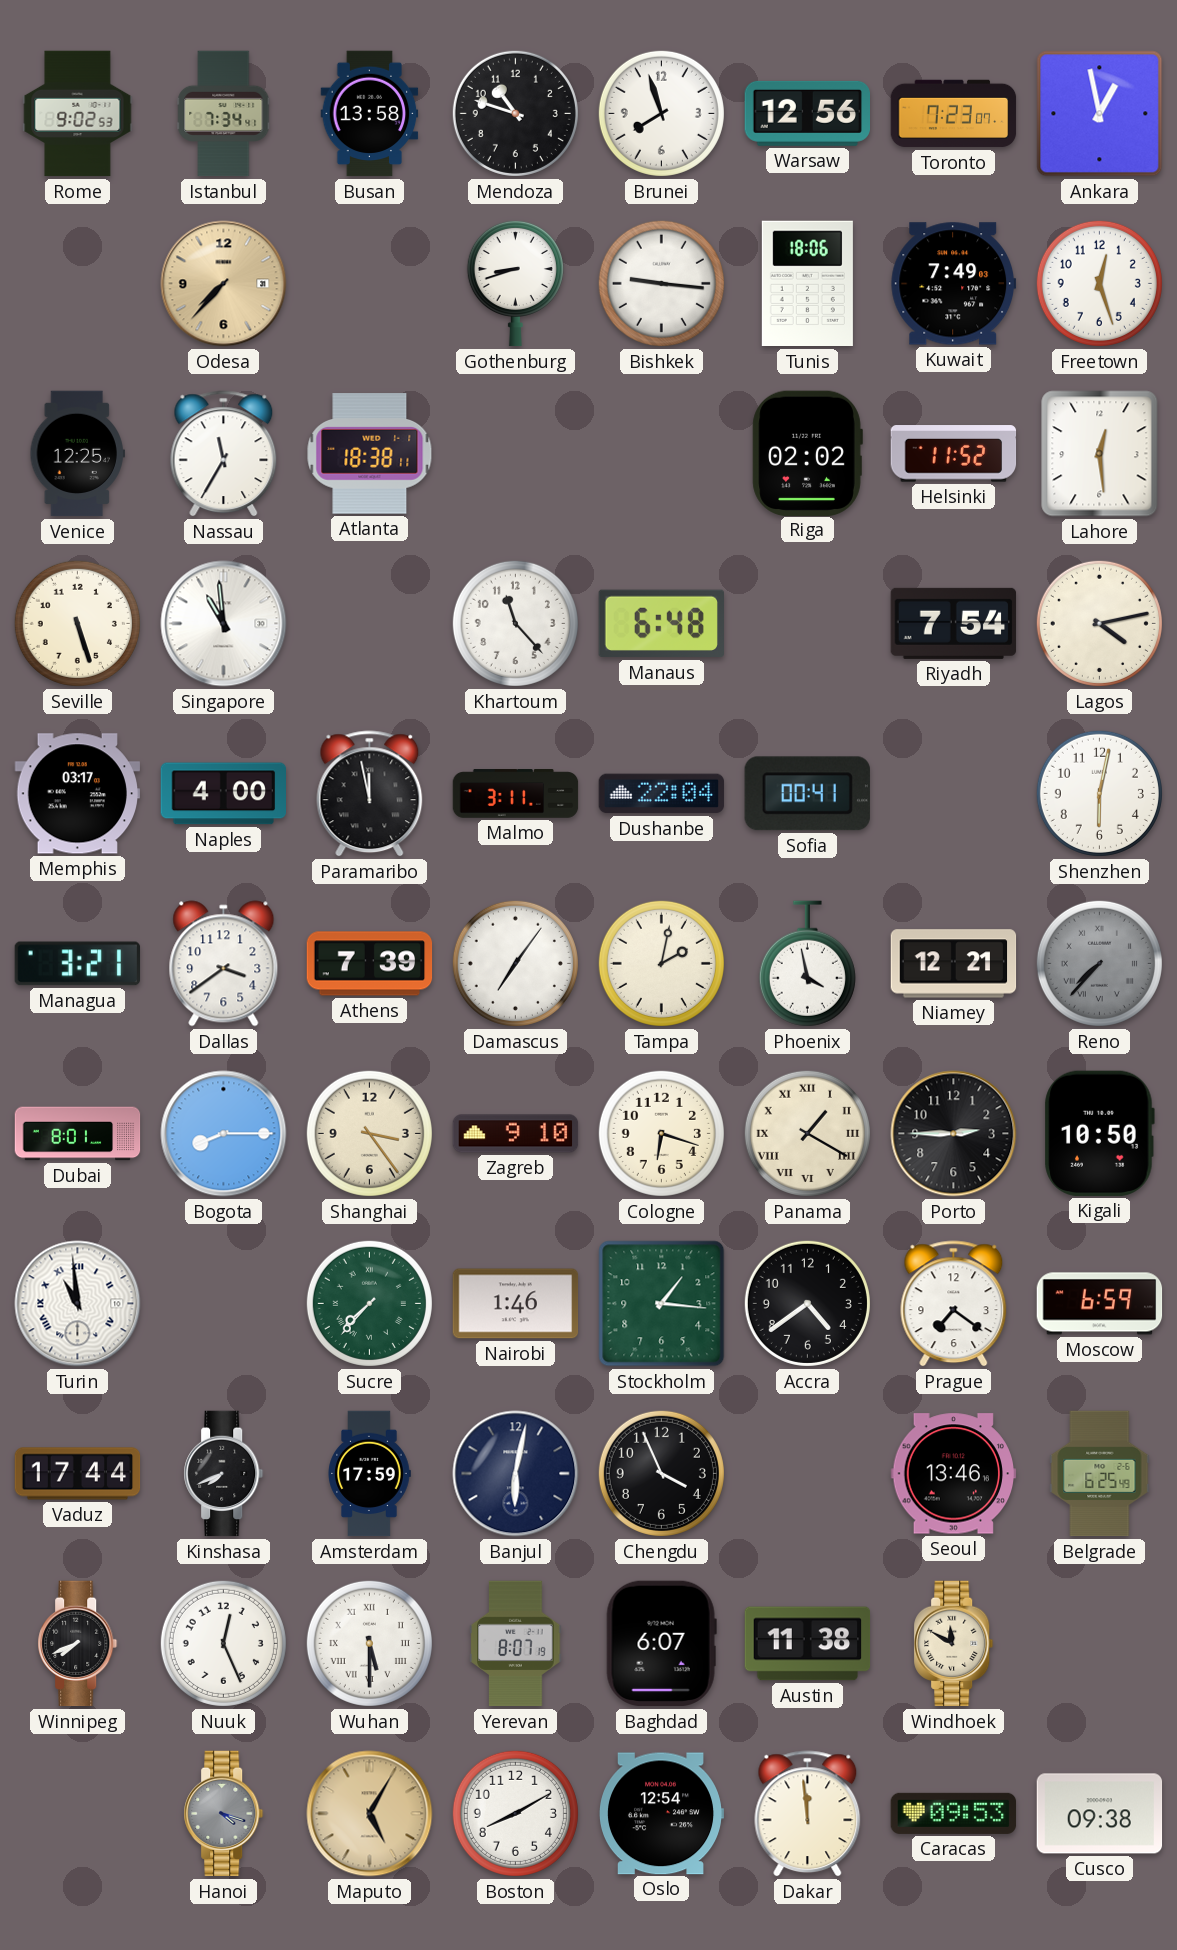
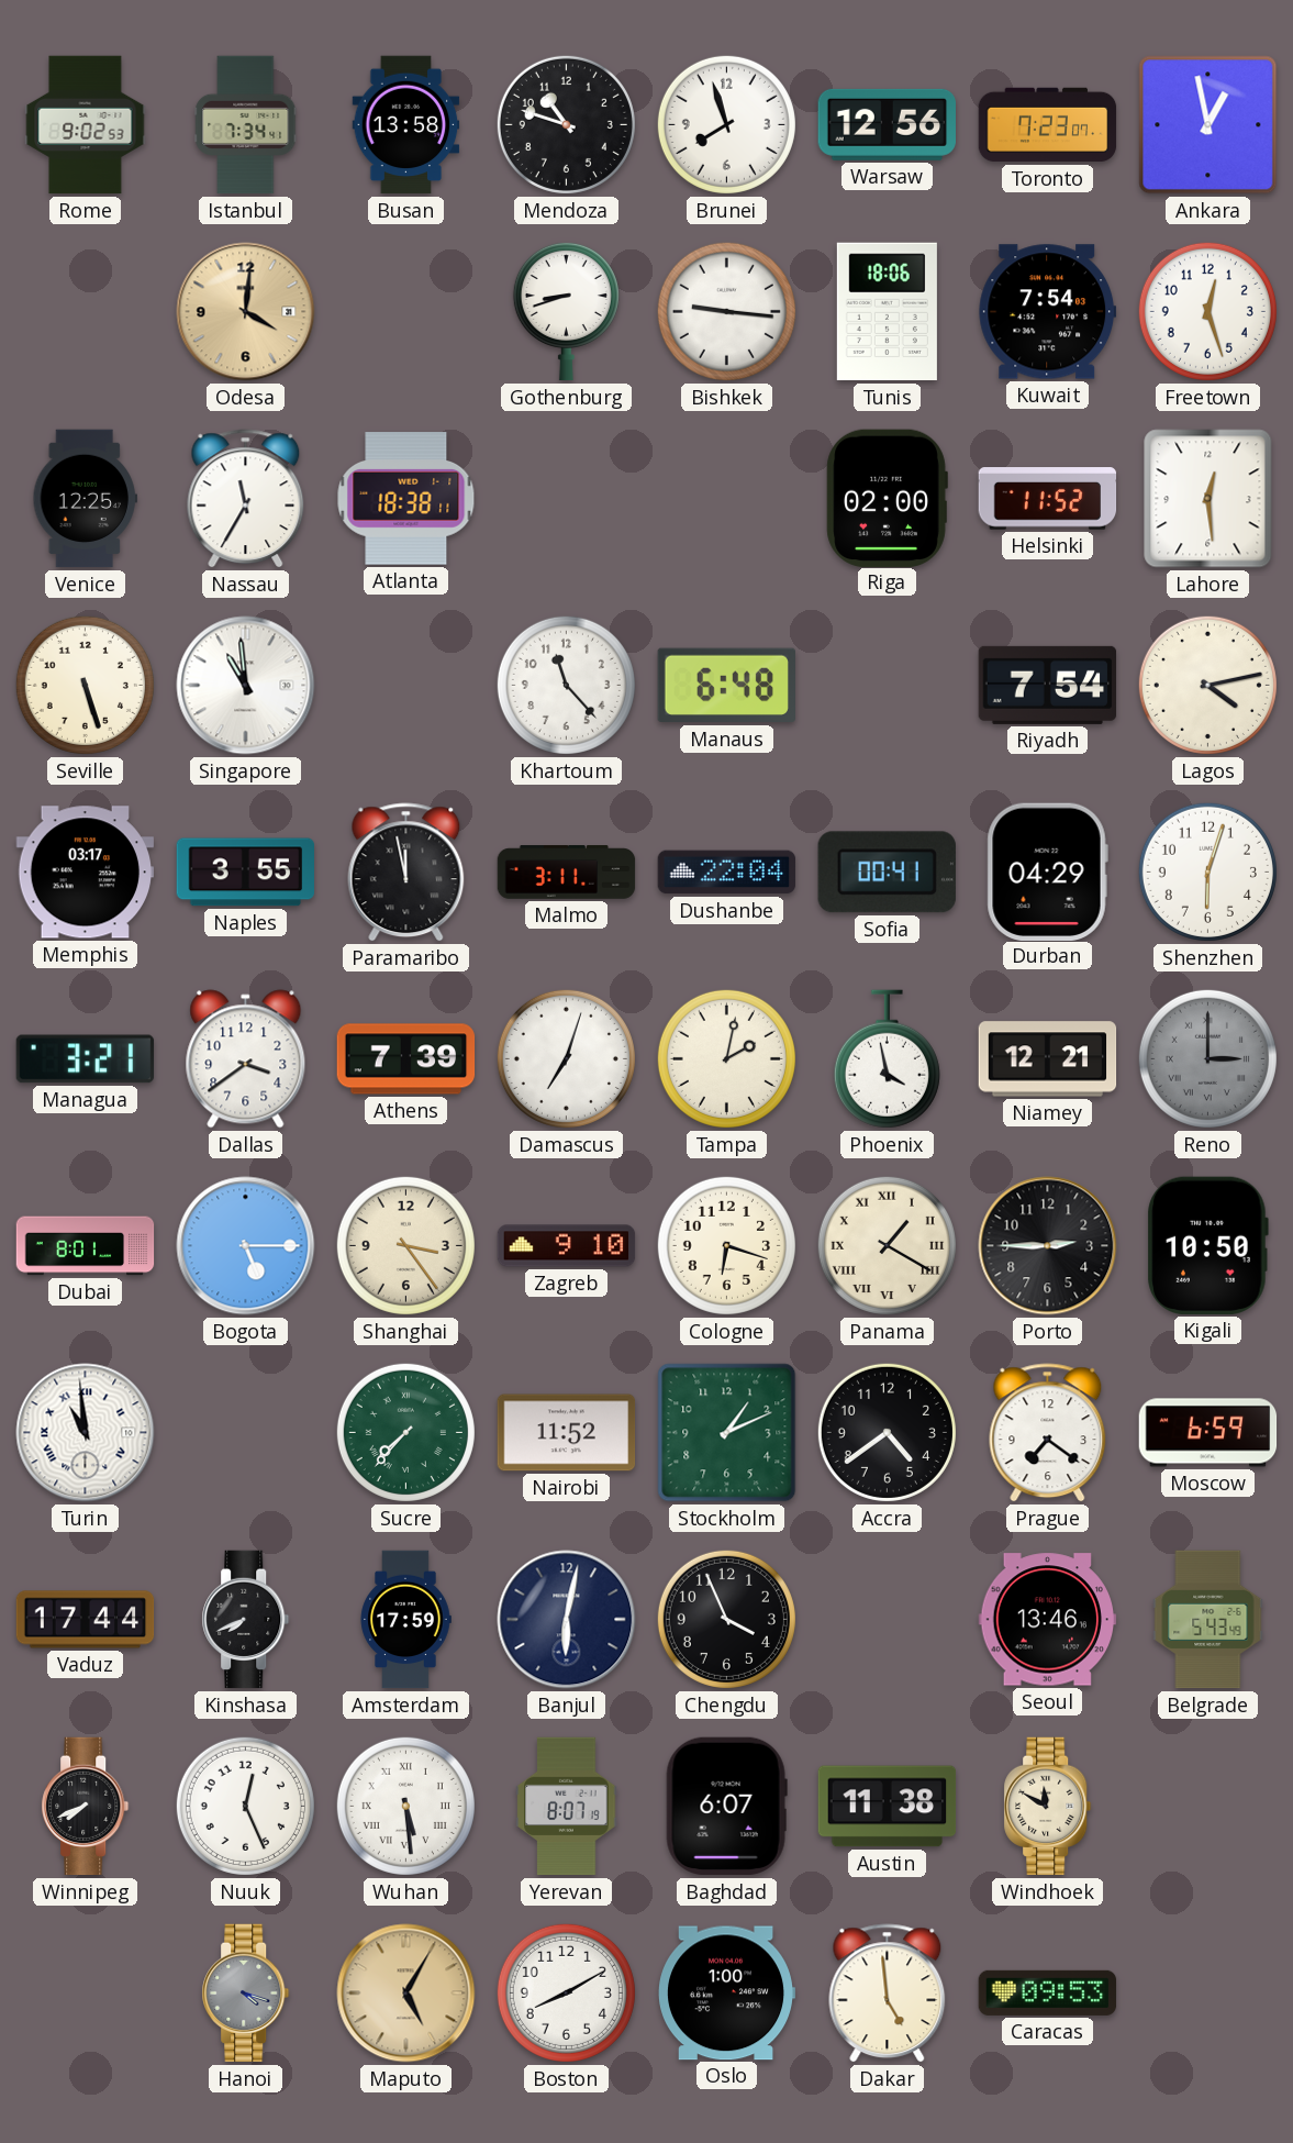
Odesa: 7:37 -> 4:01 (246, 312)
Kuwait: 7:49 -> 7:54 (1048, 312)
Riga: 02:02 -> 02:00 (887, 498)
Naples: 4:00 -> 3:55 (246, 873)
Durban: none -> 04:29 (1047, 871)
Shenzhen: 6:02 -> 6:03 (1207, 871)
Damascus: 7:06 -> 7:03 (566, 1058)
Reno: 7:37 -> 3:00 (1207, 1058)
Bogota: 8:15 -> 5:15 (246, 1246)
Nairobi: 1:46 -> 11:52 (567, 1433)
Stockholm: 1:16 -> 1:11 (727, 1433)
Belgrade: 6:25 -> 5:43 (1208, 1620)
Wuhan: 5:30 -> 5:29 (405, 1806)
Oslo: 12:54 -> 1:00 (726, 1994)
Dakar: 11:59 -> 4:59 (888, 1994)
Cusco: 09:38 -> none (1100, 1814)
